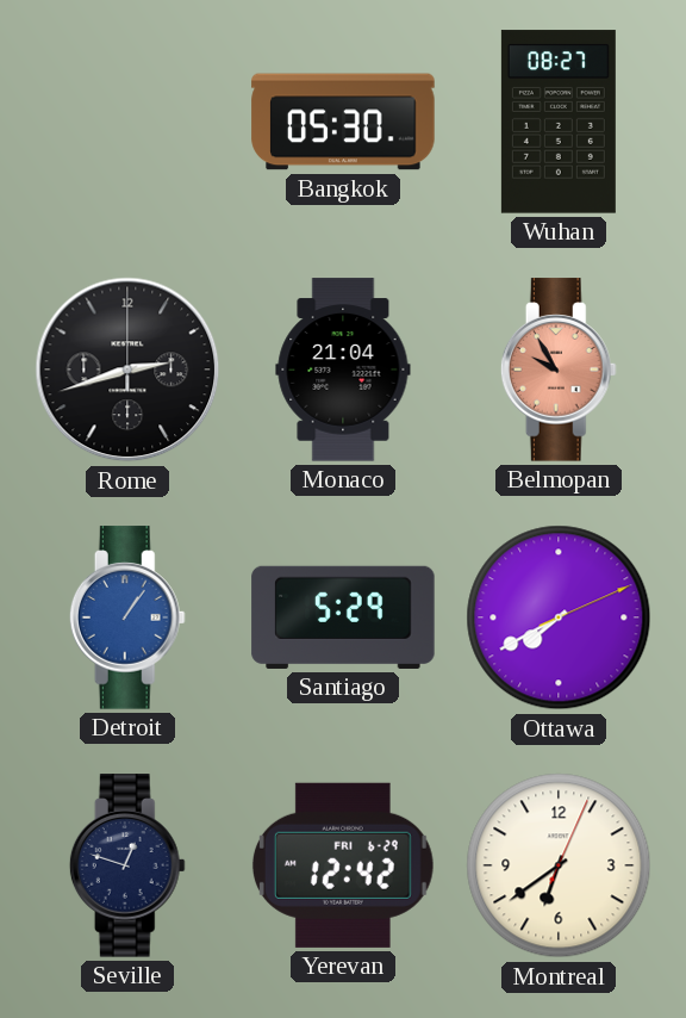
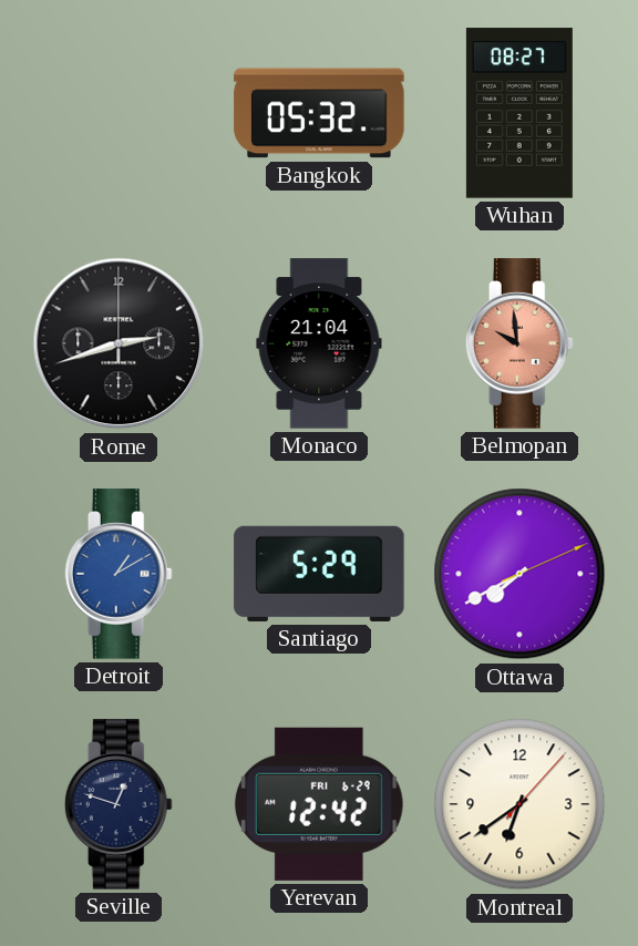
Bangkok: 05:30 -> 05:32 (319, 113)
Belmopan: 9:55 -> 9:59 (519, 343)
Detroit: 1:06 -> 1:10 (119, 574)
Montreal: 6:39:04 -> 6:39:07 (519, 804)
